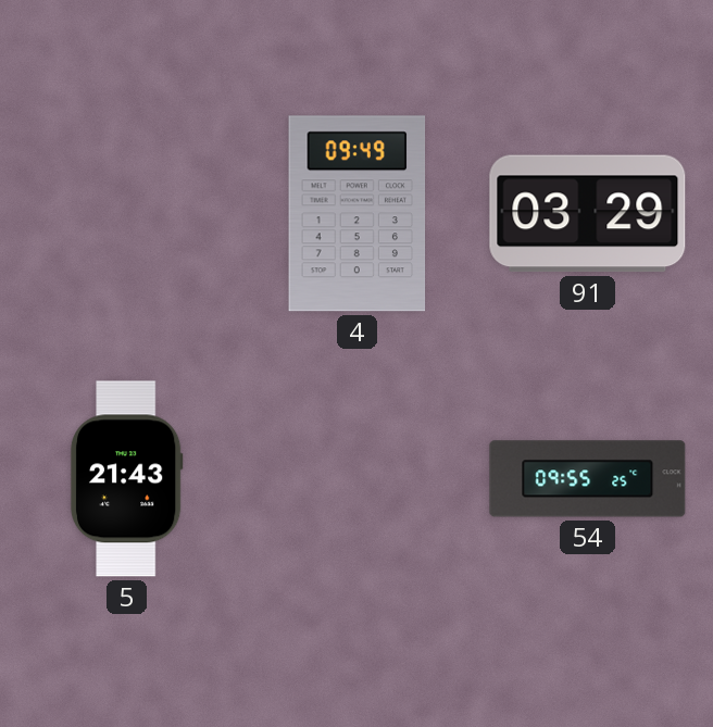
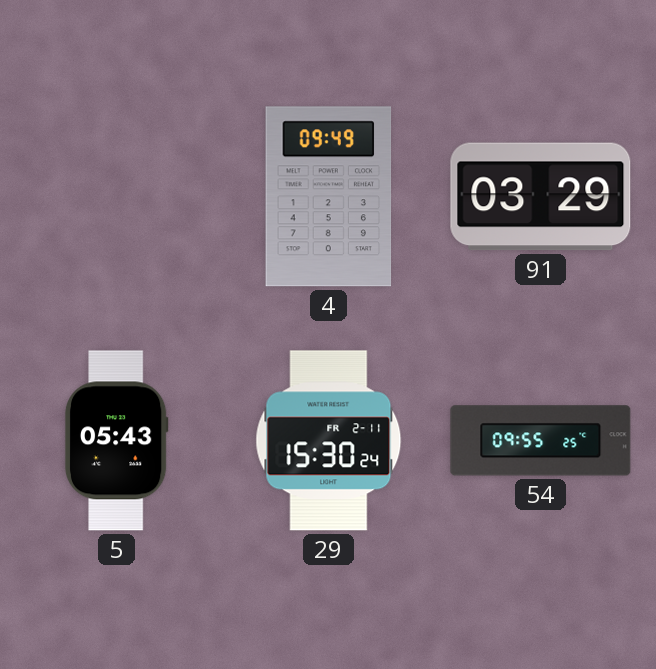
5: 21:43 -> 05:43 (116, 441)
29: none -> 15:30 (329, 441)
